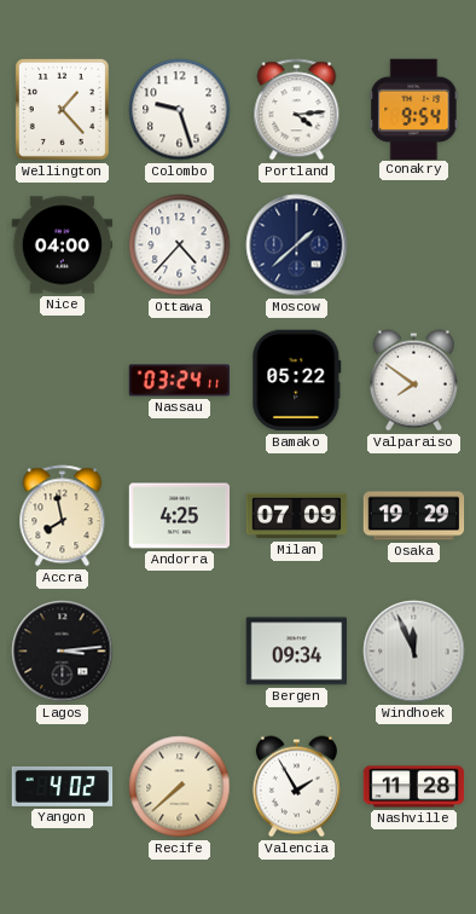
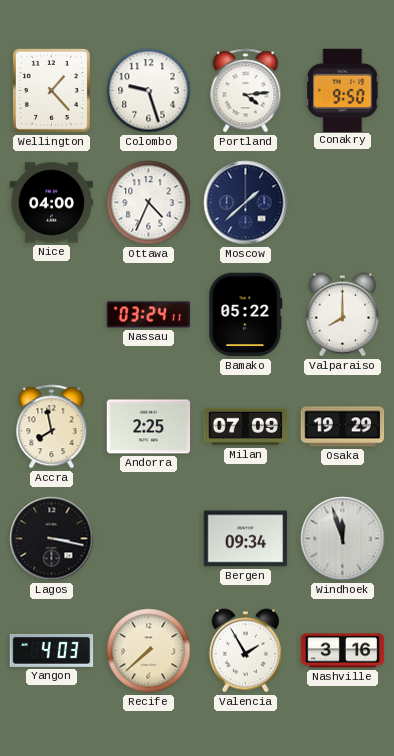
Conakry: 9:54 -> 9:50 (343, 90)
Ottawa: 4:37 -> 4:34 (149, 203)
Valparaiso: 7:51 -> 8:00 (342, 315)
Andorra: 4:25 -> 2:25 (149, 427)
Lagos: 3:14 -> 3:17 (52, 539)
Windhoek: 11:56 -> 11:57 (343, 539)
Yangon: 4:02 -> 4:03 (52, 650)
Nashville: 11:28 -> 3:16 (343, 651)
